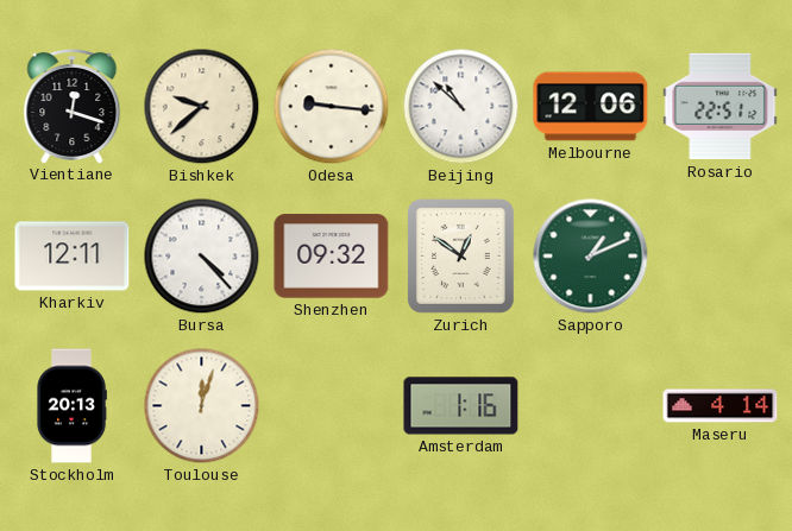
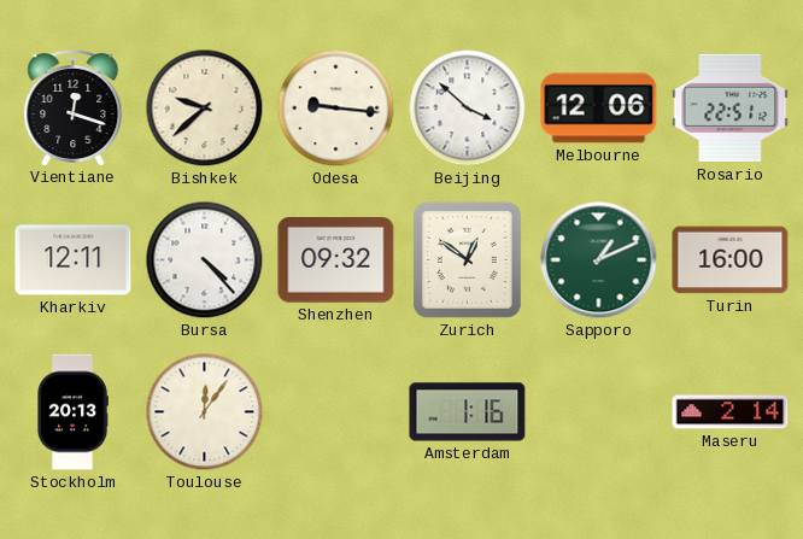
Beijing: 10:52 -> 3:52 (468, 109)
Turin: none -> 16:00 (731, 260)
Toulouse: 12:03 -> 12:06 (205, 412)
Maseru: 4:14 -> 2:14 (731, 412)
